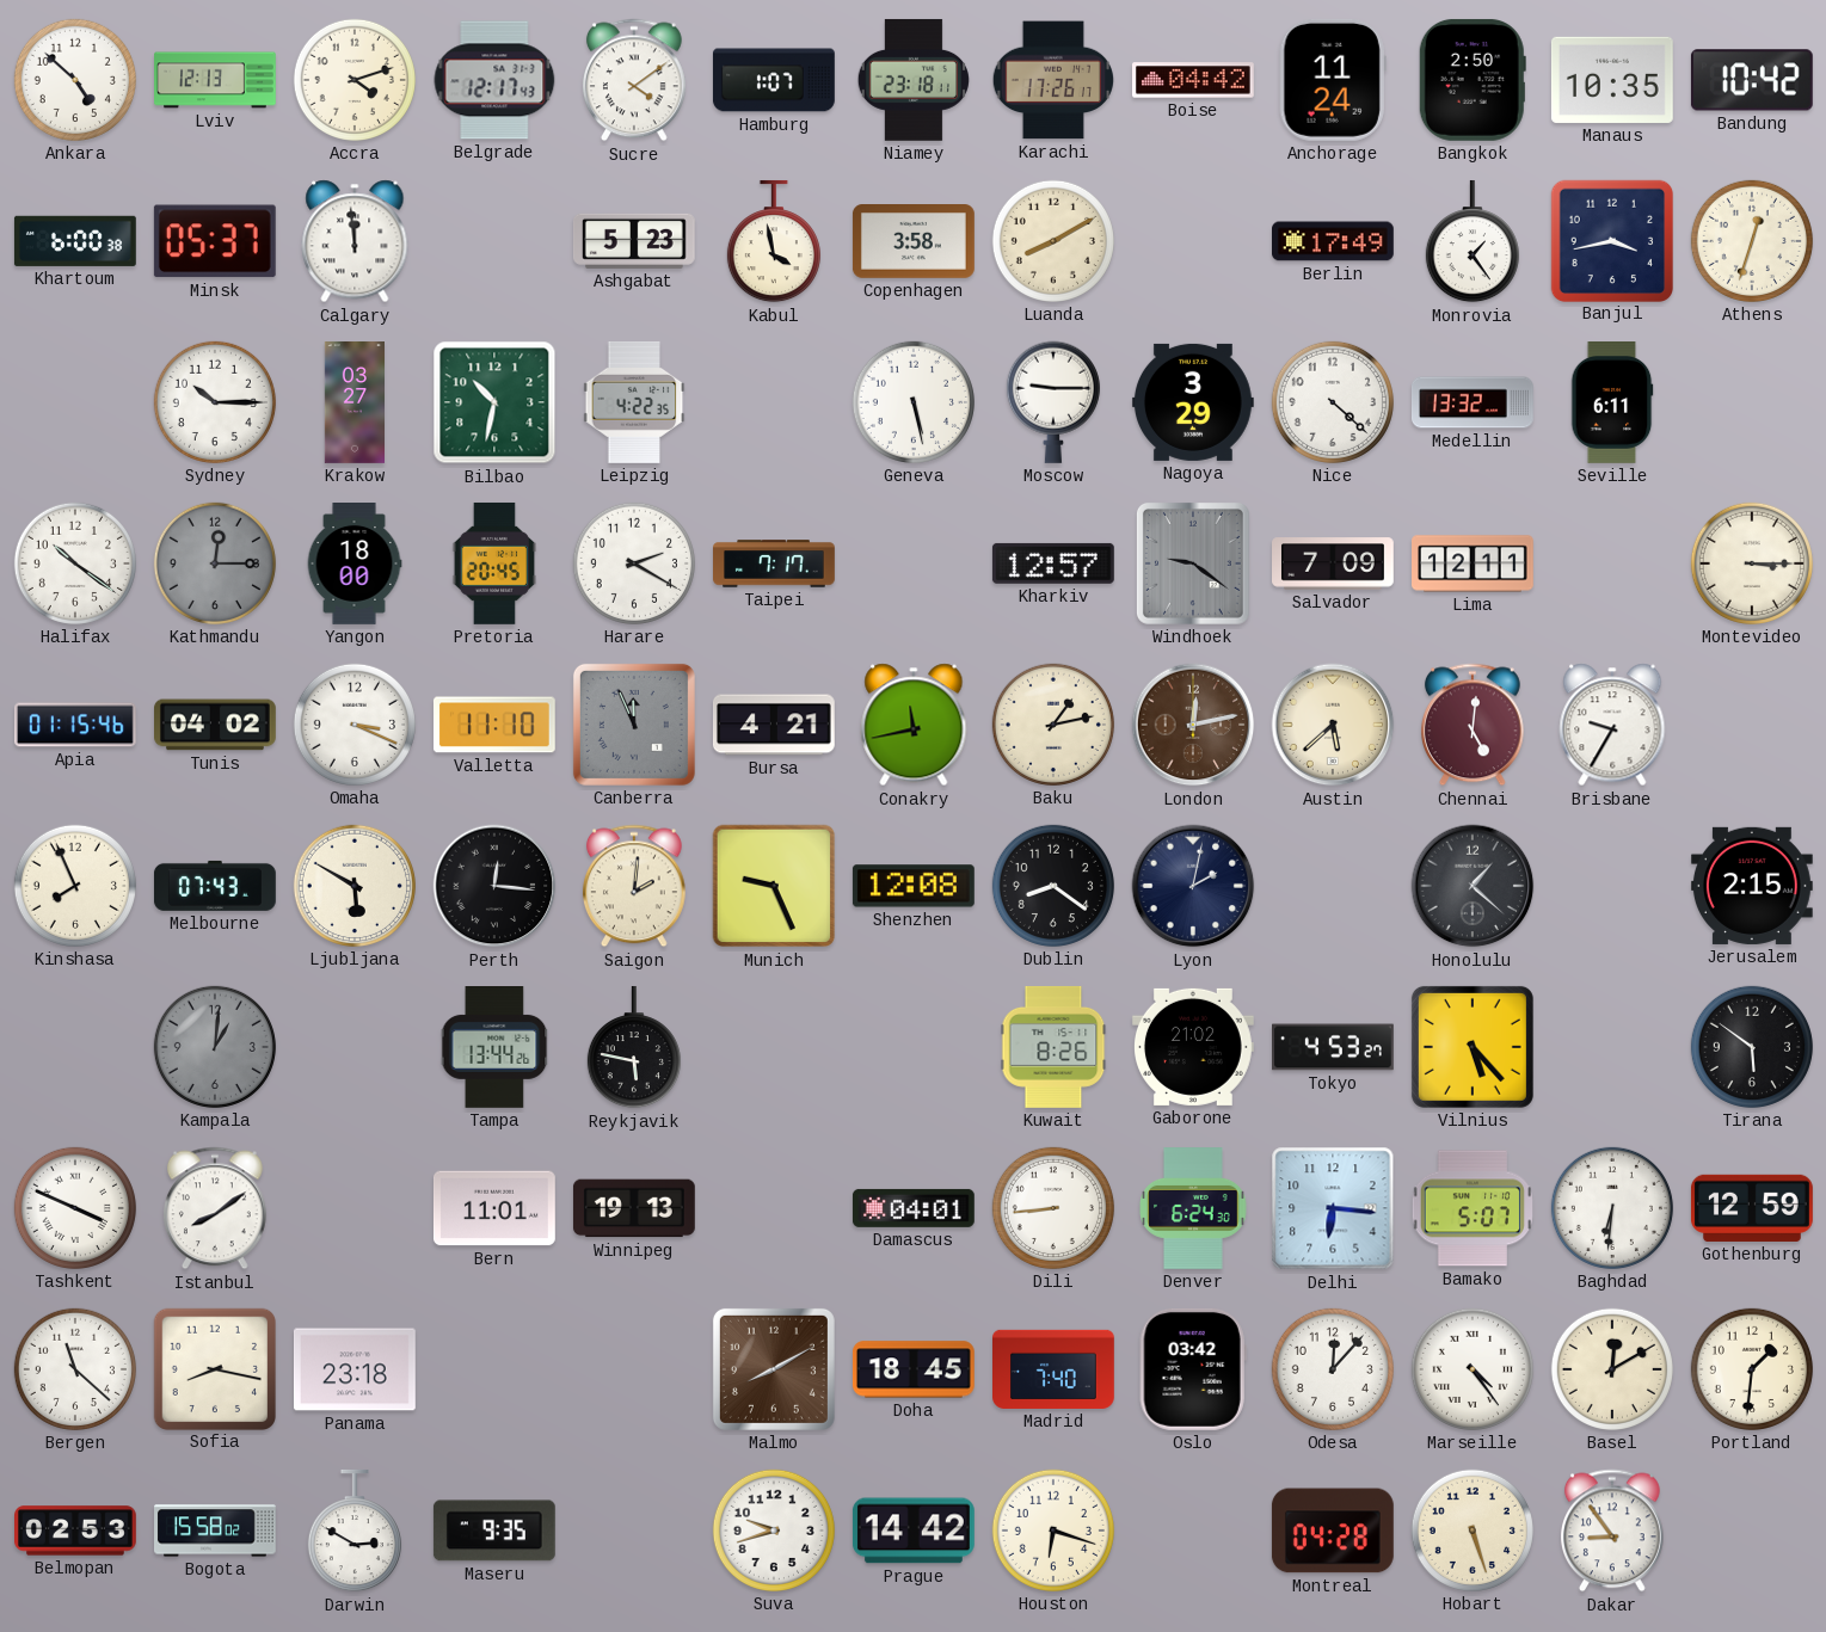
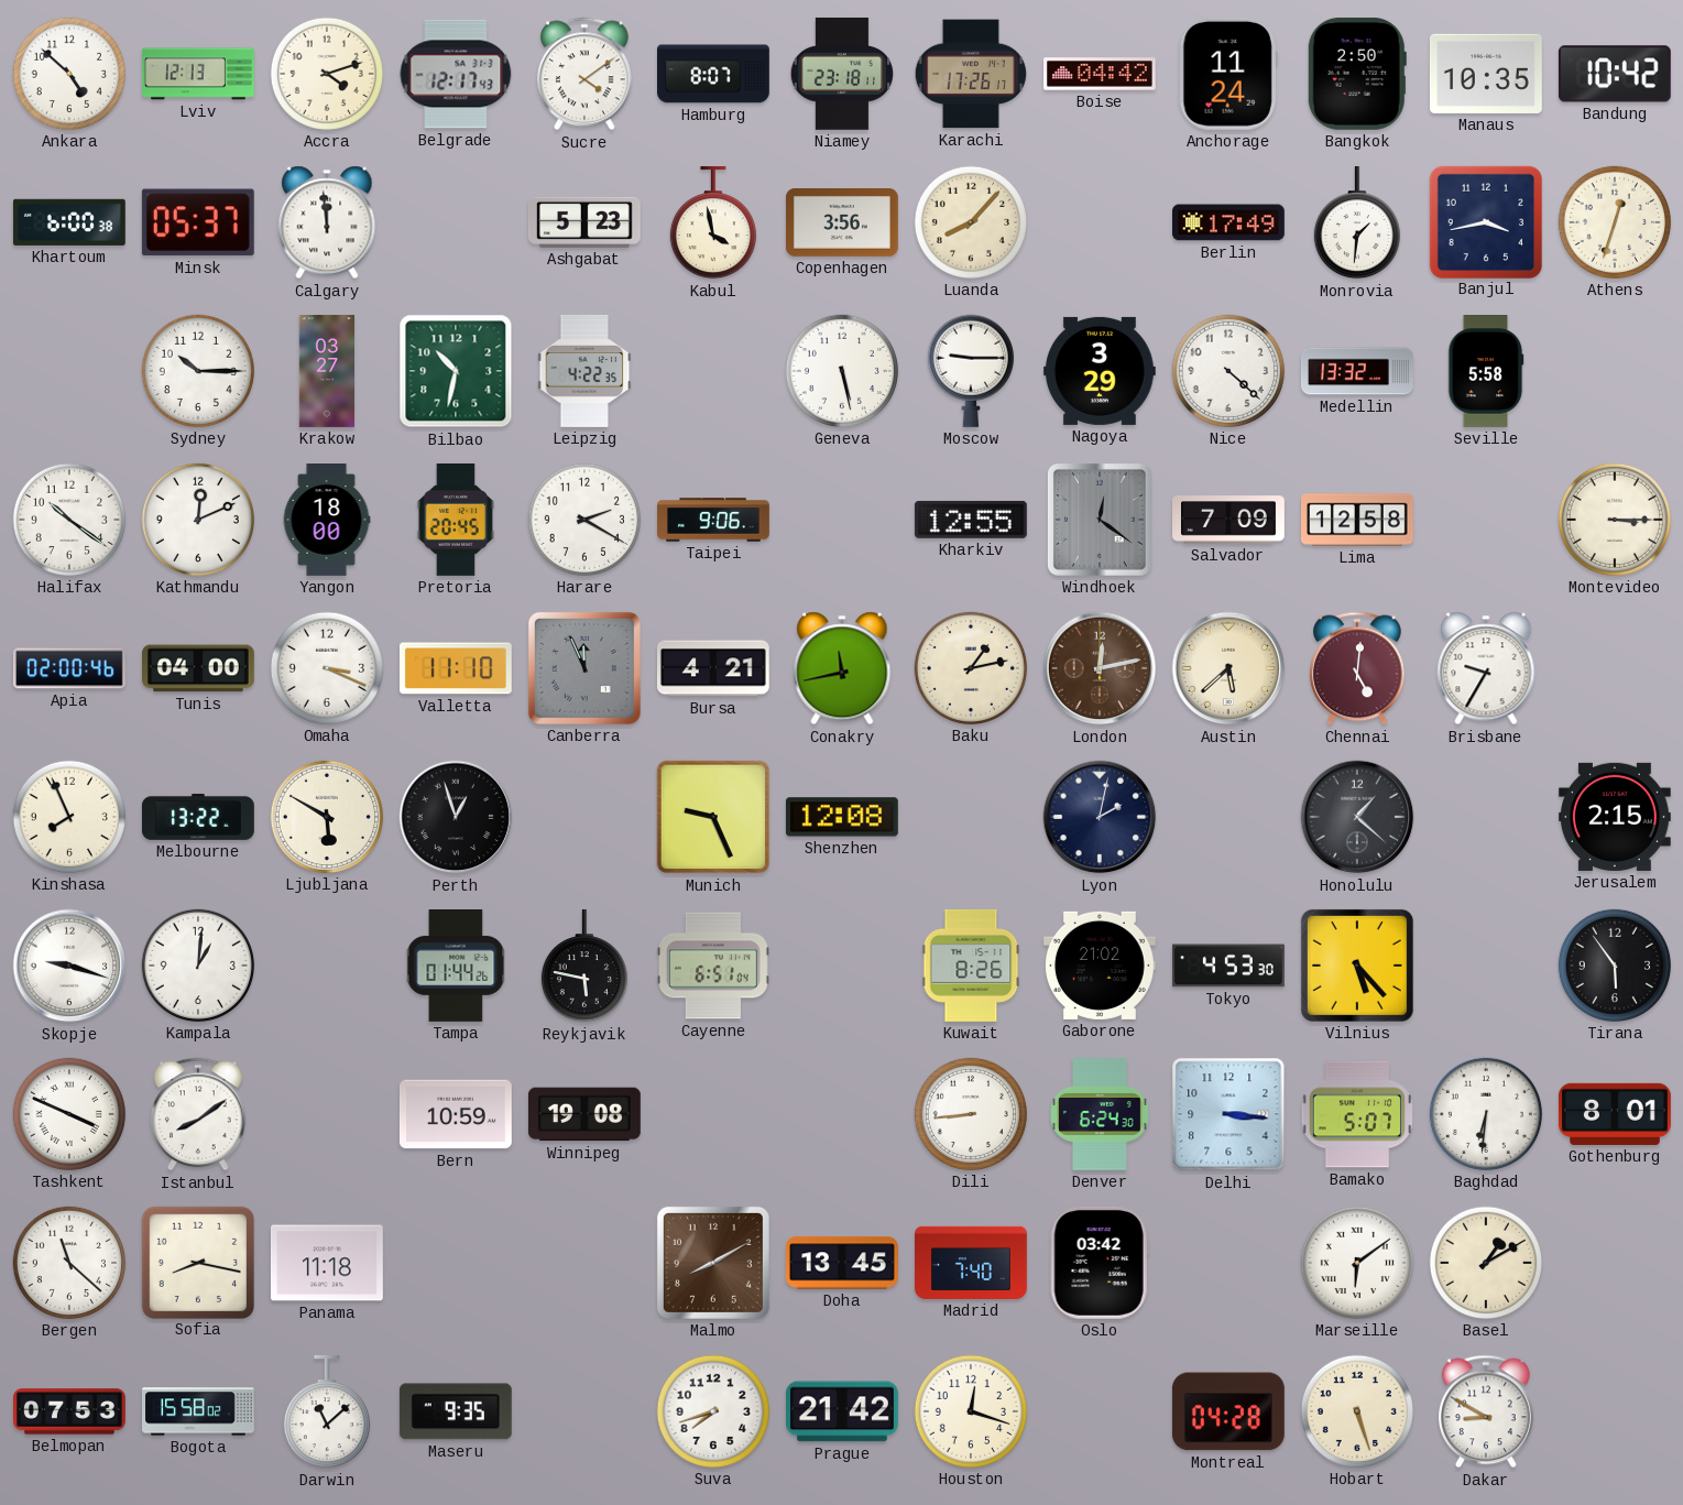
Hamburg: 1:07 -> 8:07 (713, 74)
Copenhagen: 3:58 -> 3:56 (842, 223)
Luanda: 8:10 -> 8:07 (971, 222)
Monrovia: 1:24 -> 1:31 (1357, 222)
Seville: 6:11 -> 5:58 (1486, 372)
Kathmandu: 12:15 -> 12:11 (198, 520)
Kathmandu dial: grey -> white (198, 520)
Taipei: 7:17 -> 9:06 (714, 520)
Kharkiv: 12:57 -> 12:55 (971, 520)
Windhoek: 9:21 -> 12:21 (1100, 520)
Lima: 12:11 -> 12:58 (1358, 520)
Apia: 01:15 -> 02:00 (69, 668)
Tunis: 04:02 -> 04:00 (199, 668)
Melbourne: 07:43 -> 13:22 (198, 817)
Perth: 12:16 -> 12:57 (456, 817)
Saigon: 2:01 -> none (634, 886)
Dublin: 8:21 -> none (1053, 886)
Skopje: none -> 9:18 (69, 966)
Kampala dial: grey -> white (198, 966)
Tampa: 13:44 -> 01:44 (456, 967)
Cayenne: none -> 6:51 (713, 966)
Tokyo: 4:53:27 -> 4:53:30 (1230, 966)
Tirana: 5:51 -> 5:54 (1615, 966)
Bern: 11:01 -> 10:59 (456, 1114)
Winnipeg: 19:13 -> 19:08 (584, 1114)
Damascus: 04:01 -> none (914, 1208)
Delhi: 6:16 -> 3:16 (1228, 1114)
Gothenburg: 12:59 -> 8:01 (1615, 1114)
Panama: 23:18 -> 11:18 (327, 1263)
Doha: 18:45 -> 13:45 (842, 1263)
Odesa: 12:07 -> none (1333, 1369)
Marseille: 4:24 -> 6:09 (1357, 1263)
Basel: 12:10 -> 1:10 (1486, 1263)
Portland: 1:31 -> none (1752, 1369)
Belmopan: 02:53 -> 07:53 (70, 1411)
Darwin: 2:50 -> 11:08 (327, 1411)
Suva: 9:42 -> 7:42 (713, 1411)
Prague: 14:42 -> 21:42 (842, 1411)
Houston: 6:18 -> 12:18 (971, 1411)
Dakar: 8:54 -> 8:50 (1486, 1411)
